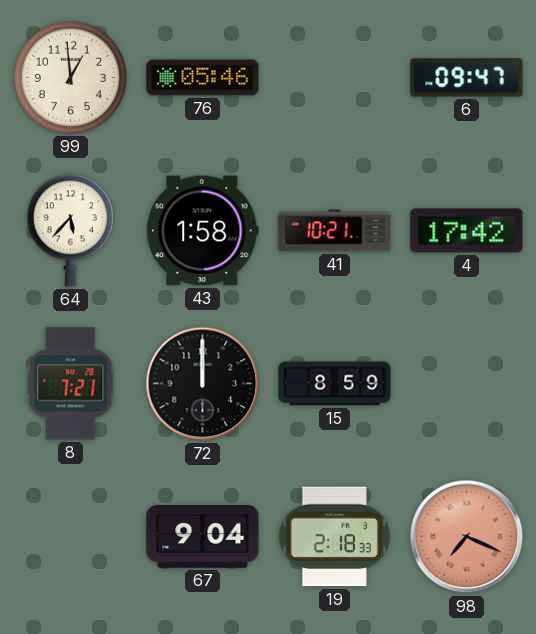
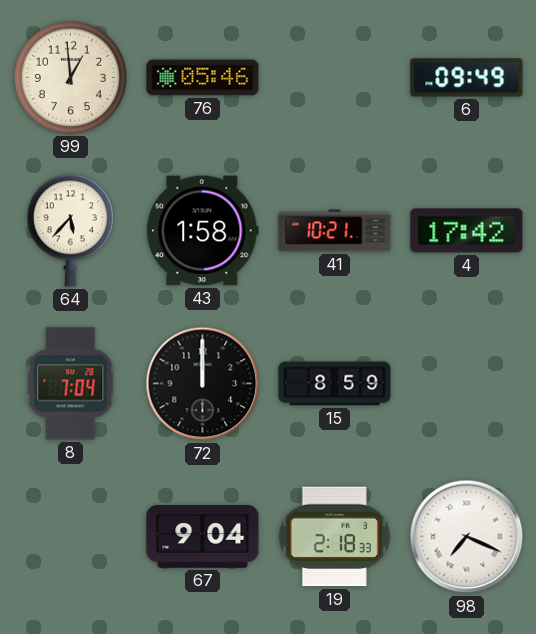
6: 09:47 -> 09:49 (467, 78)
8: 7:21 -> 7:04 (71, 384)
98 dial: salmon -> white (467, 537)
